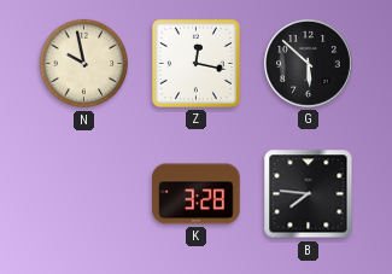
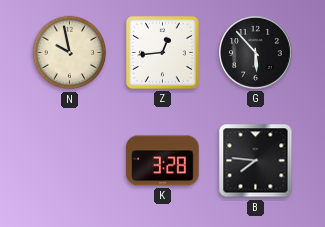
Z: 12:17 -> 12:44 (162, 52)
G: 5:52 -> 5:53 (256, 53)
